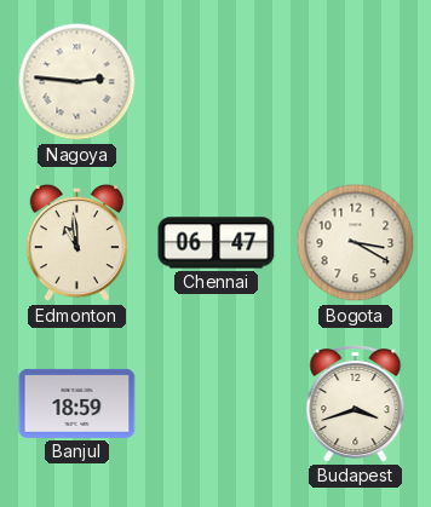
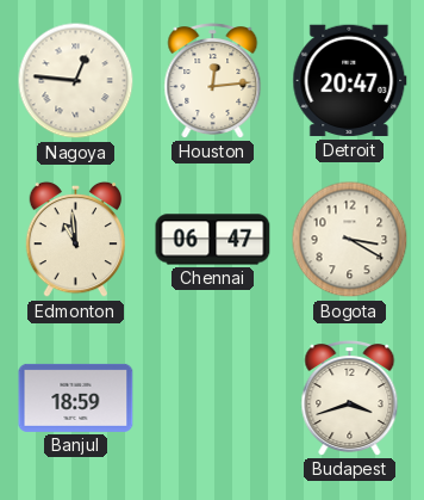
Nagoya: 2:46 -> 12:46 (76, 81)
Houston: none -> 12:14 (213, 81)
Detroit: none -> 20:47 (350, 81)
